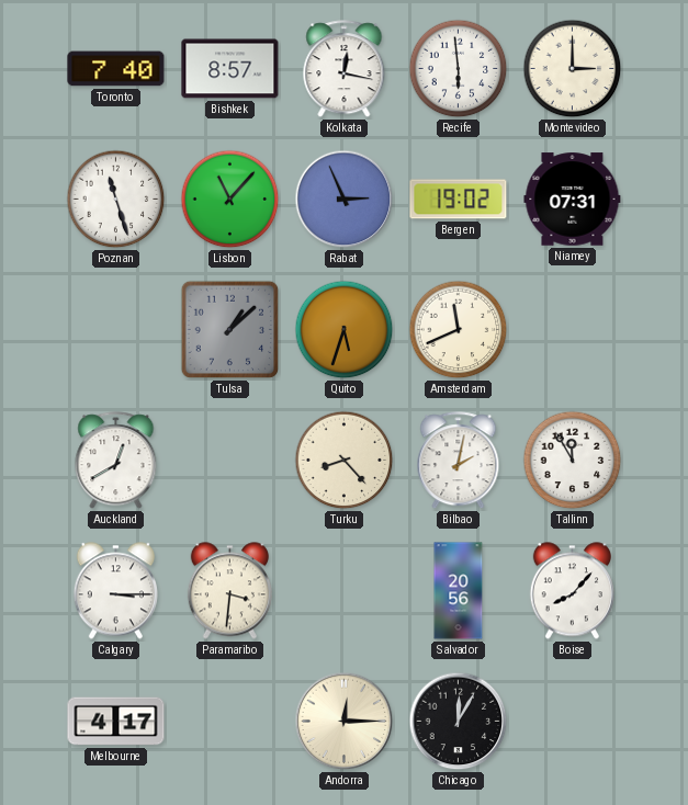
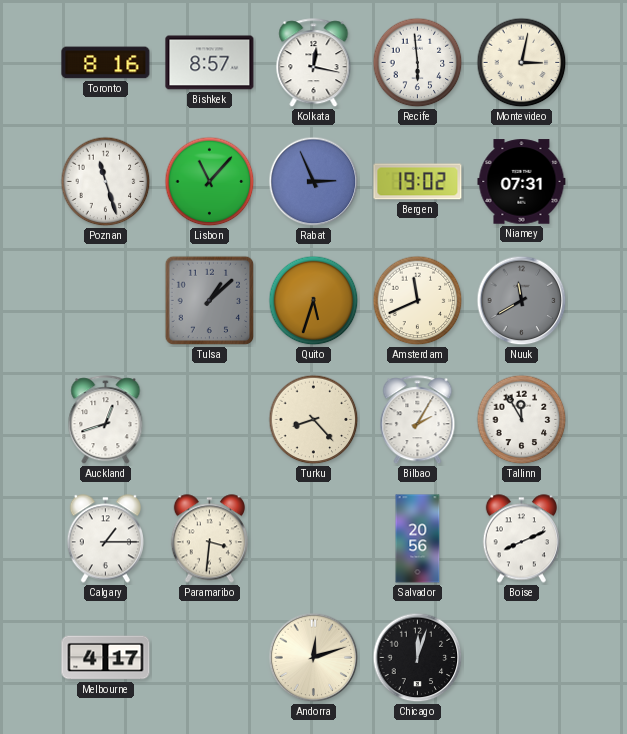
Toronto: 7:40 -> 8:16 (106, 63)
Montevideo: 3:00 -> 3:02 (522, 63)
Nuuk: none -> 11:40 (522, 301)
Auckland: 12:40 -> 12:42 (106, 420)
Bilbao: 2:02 -> 2:05 (418, 420)
Calgary: 3:15 -> 1:15 (105, 539)
Boise: 8:07 -> 8:11 (521, 539)
Andorra: 12:15 -> 12:12 (314, 658)
Chicago: 12:05 -> 12:03 (418, 658)
